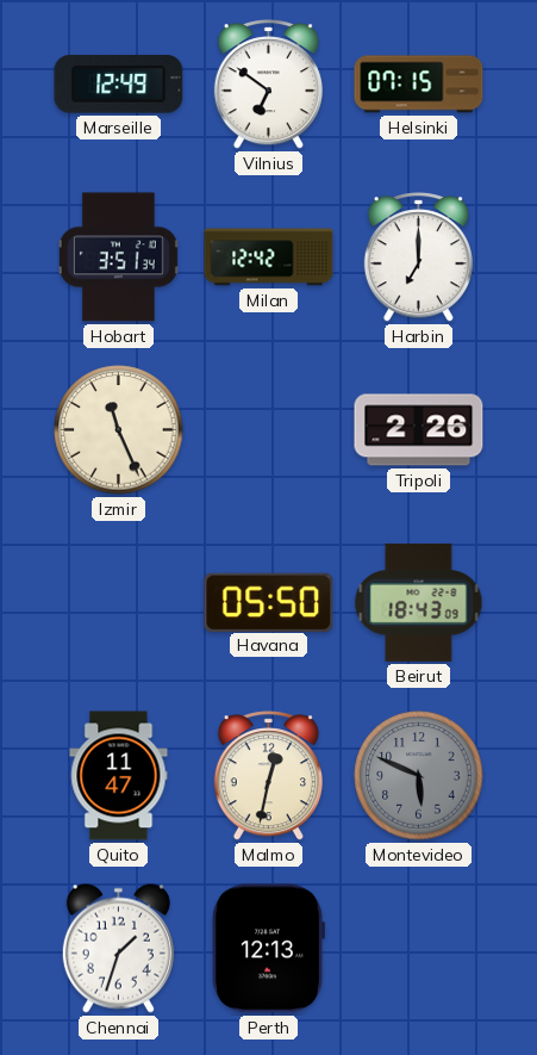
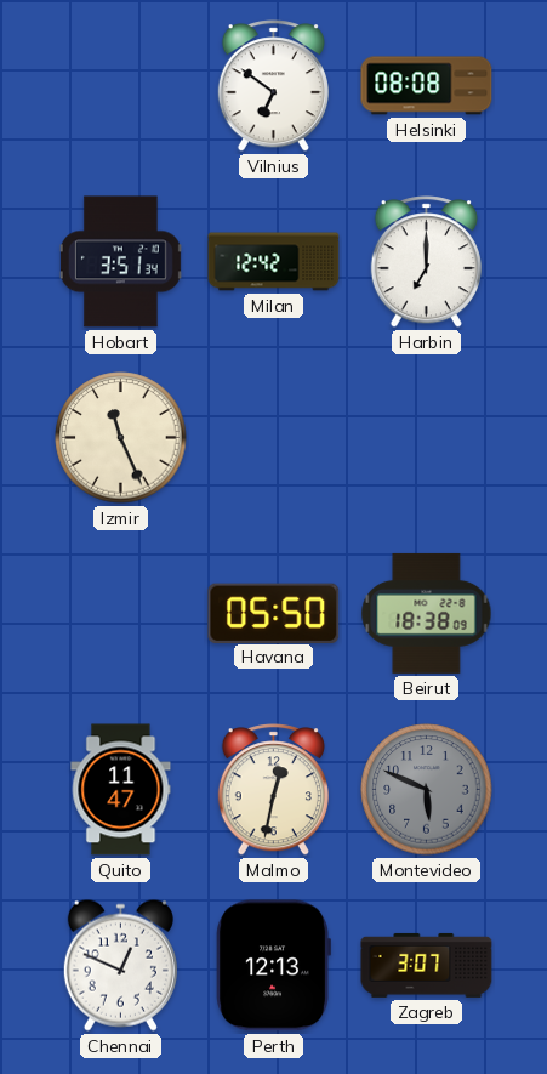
Marseille: 12:49 -> none (119, 85)
Helsinki: 07:15 -> 08:08 (427, 86)
Tripoli: 2:26 -> none (419, 430)
Beirut: 18:43 -> 18:38 (427, 613)
Chennai: 1:33 -> 12:49 (120, 965)
Zagreb: none -> 3:07 (427, 965)
